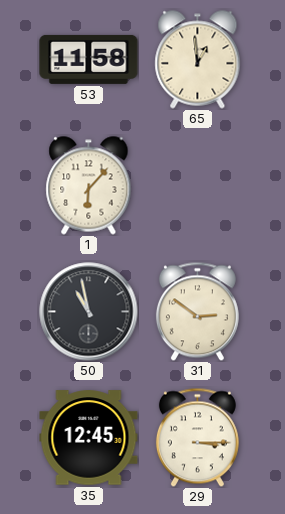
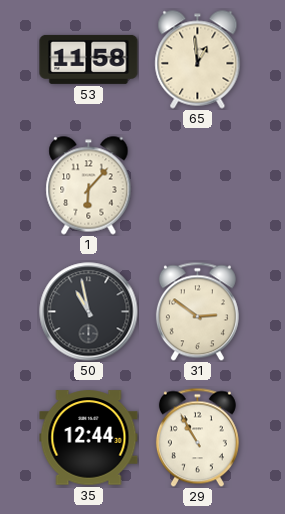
35: 12:45 -> 12:44 (89, 438)
29: 3:15 -> 10:55 (197, 437)
